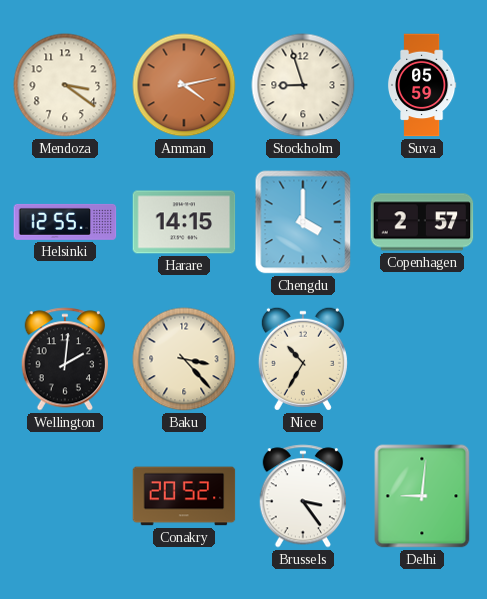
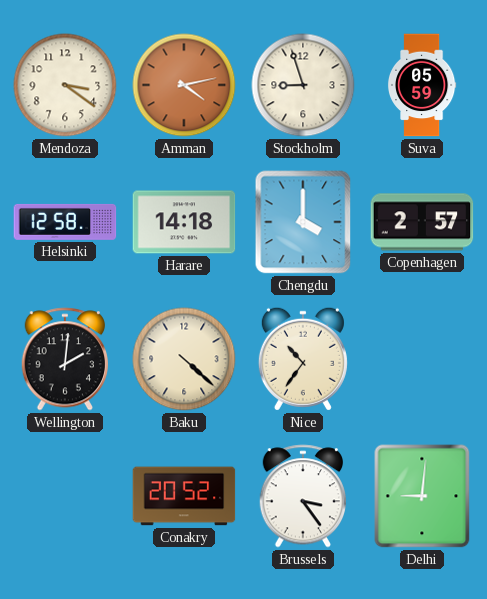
Helsinki: 12:55 -> 12:58 (65, 222)
Harare: 14:15 -> 14:18 (184, 222)
Baku: 3:23 -> 4:22 (184, 359)
Nice: 10:35 -> 10:36 (303, 359)
